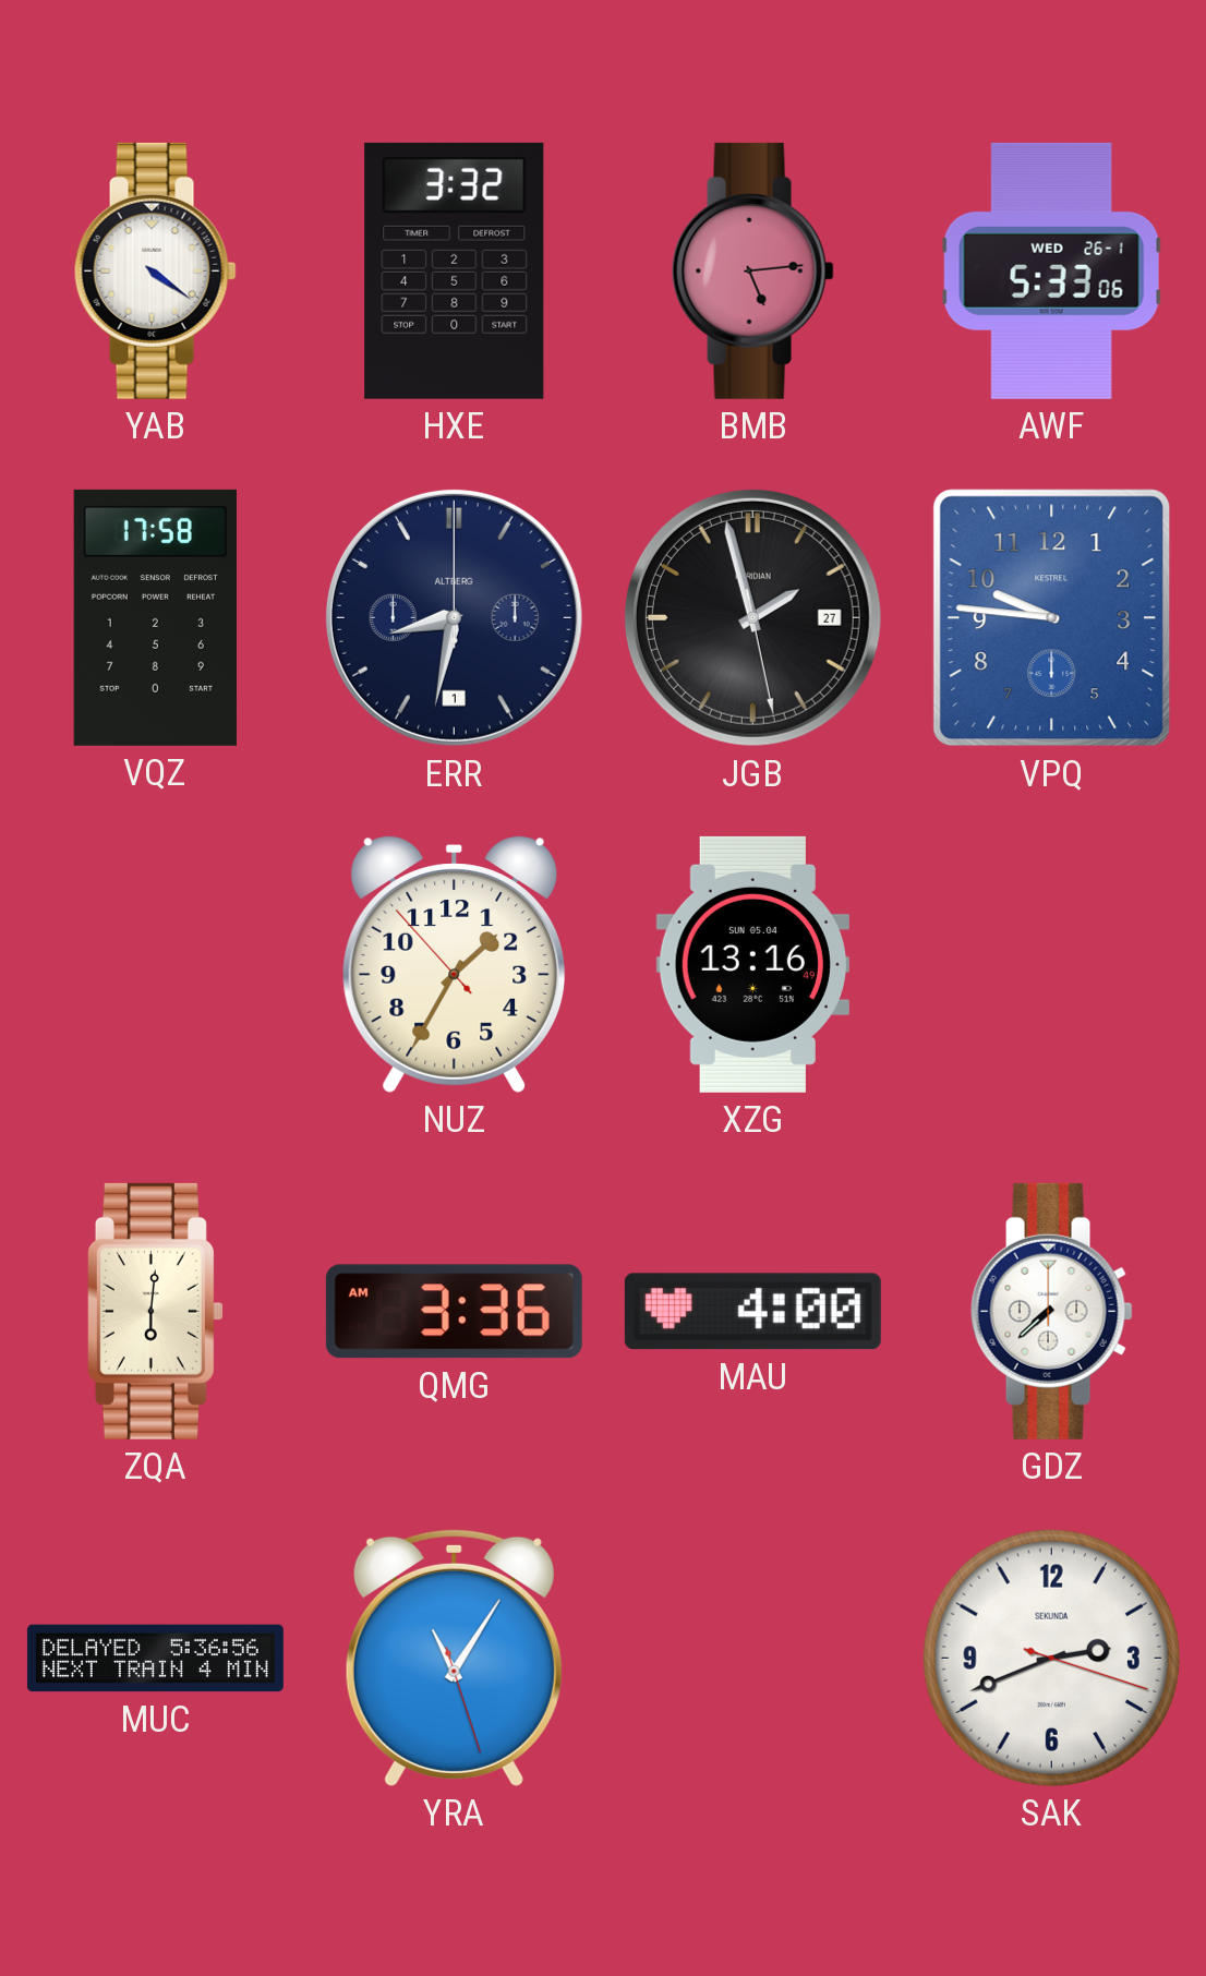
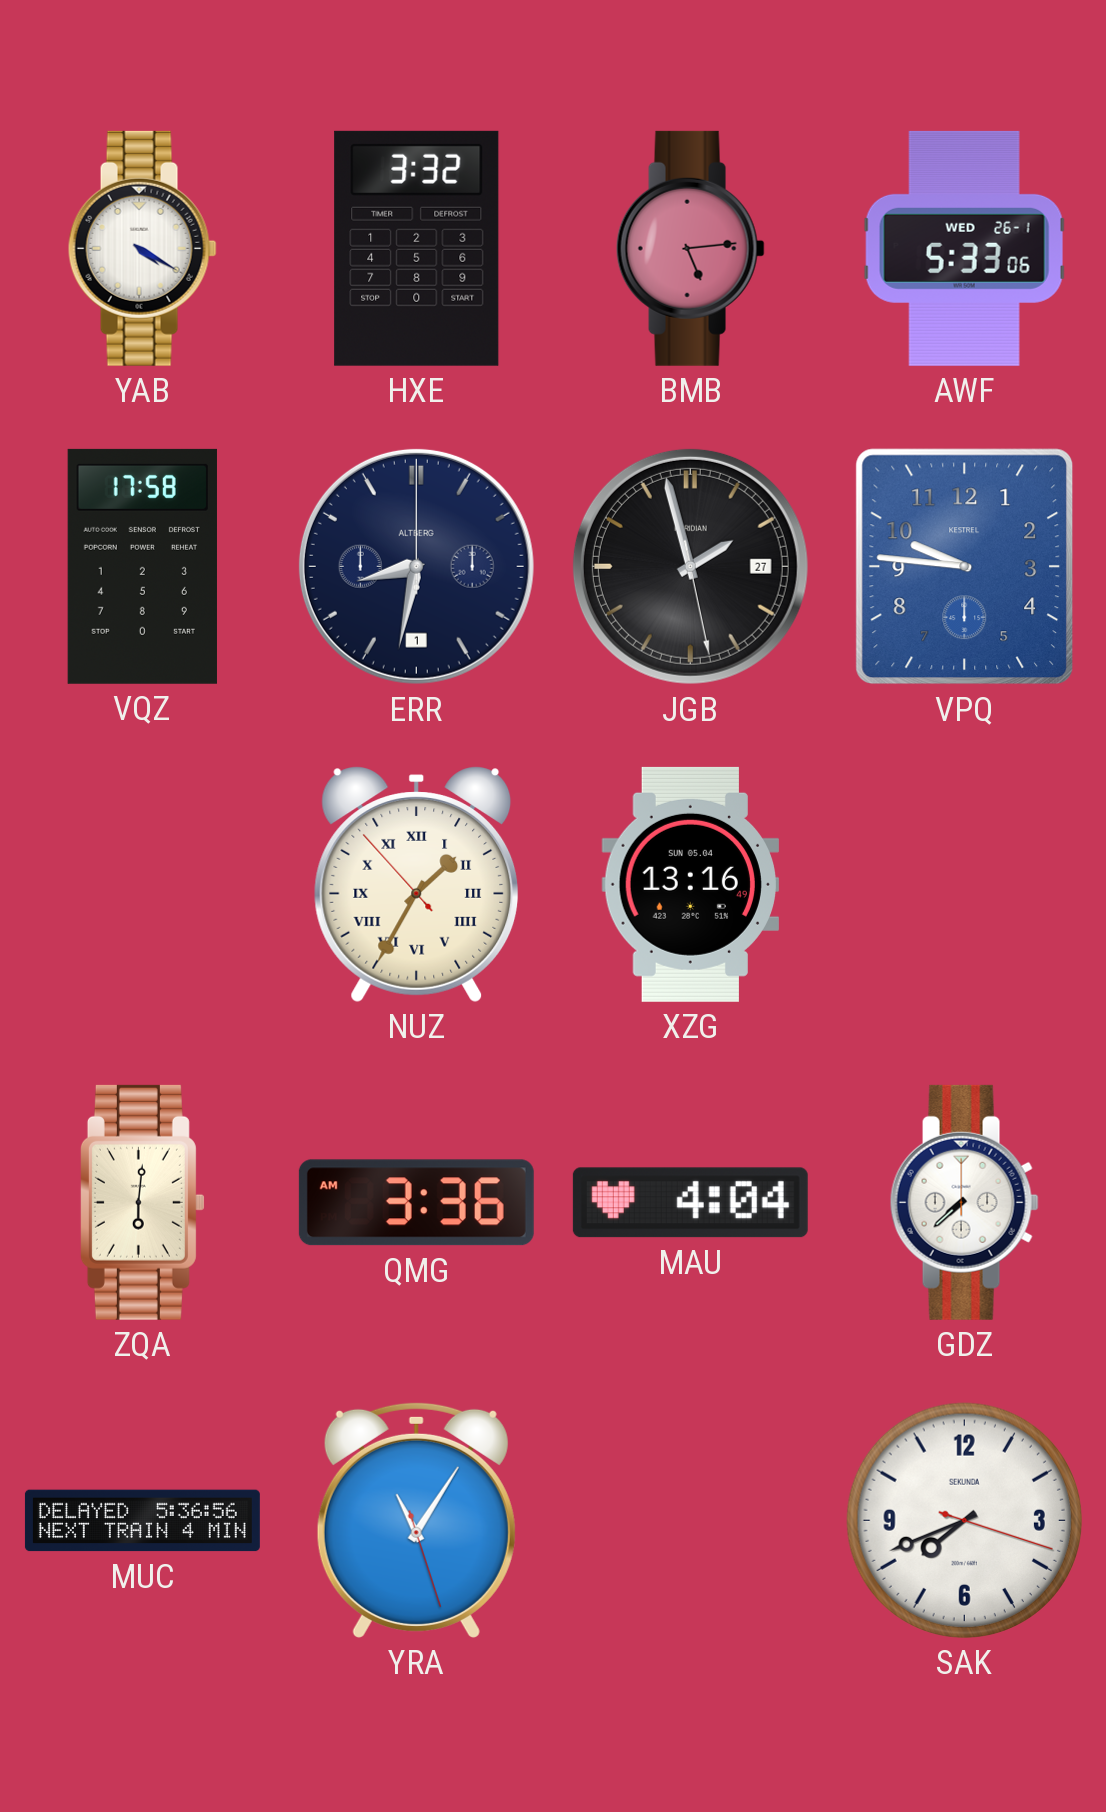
YAB: 4:21 -> 4:20 (142, 248)
NUZ numerals: Arabic -> Roman (417, 884)
MAU: 4:00 -> 4:04 (690, 1203)
SAK: 2:41 -> 7:41 (964, 1520)
